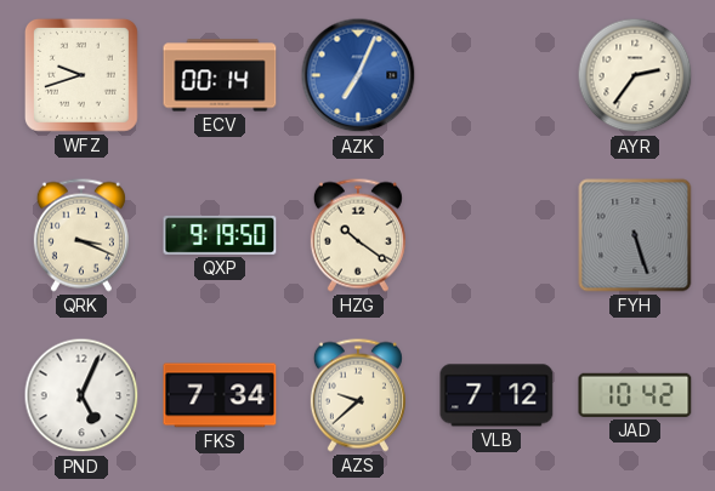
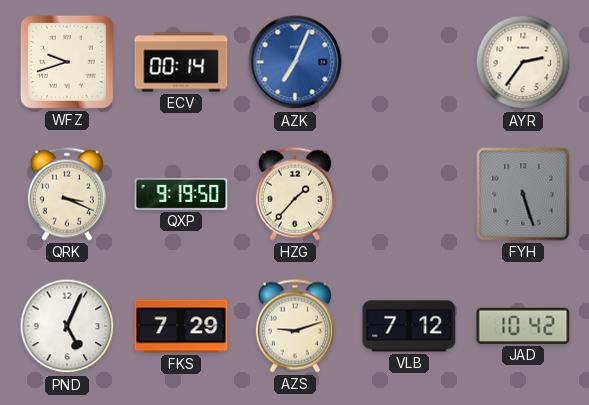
HZG: 10:21 -> 1:37 (295, 194)
FKS: 7:34 -> 7:29 (181, 326)
AZS: 9:38 -> 9:12 (295, 326)
